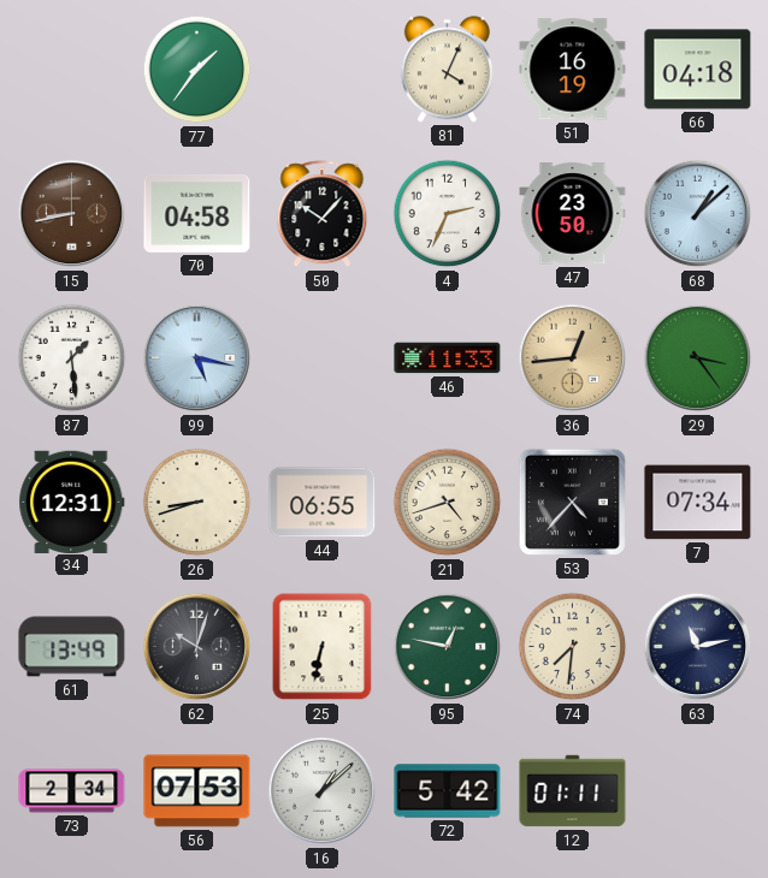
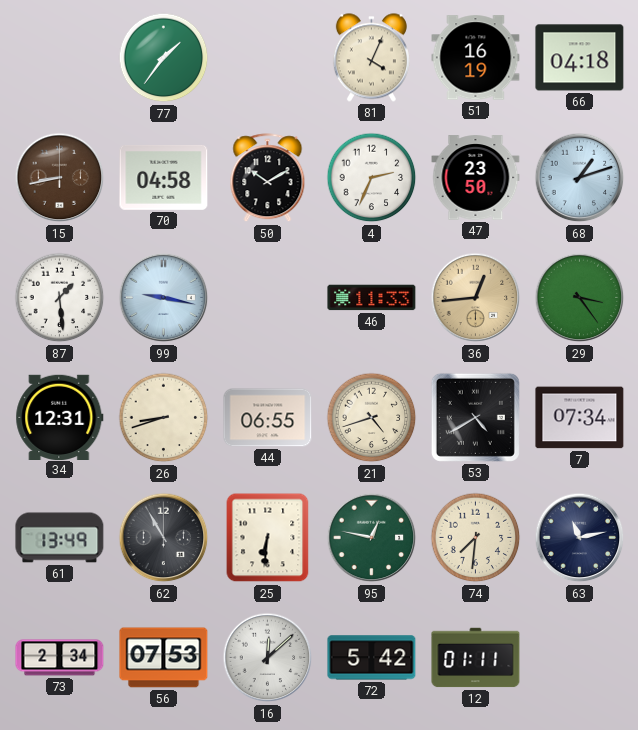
50: 10:07 -> 10:10 (268, 178)
68: 1:08 -> 1:12 (580, 178)
99: 5:17 -> 9:17 (164, 298)
53: 4:37 -> 4:40 (475, 417)
62: 10:03 -> 10:55 (164, 538)
25: 6:32 -> 6:31 (268, 538)
16: 1:08 -> 12:08 (268, 658)
